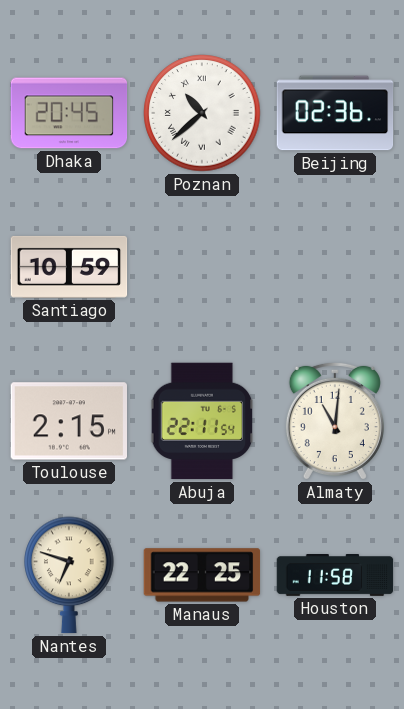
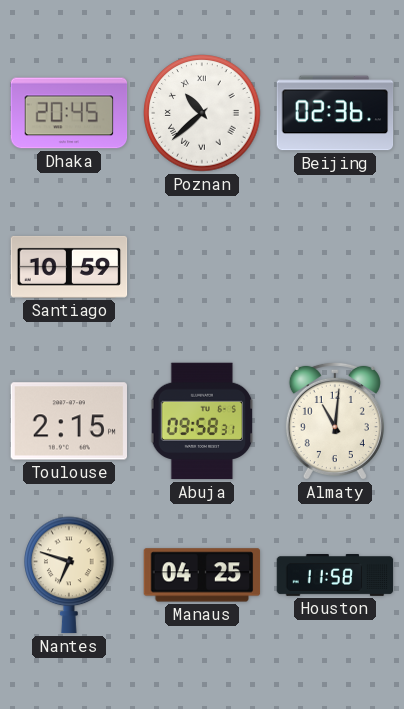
Abuja: 22:11 -> 09:58 (202, 421)
Manaus: 22:25 -> 04:25 (202, 575)
